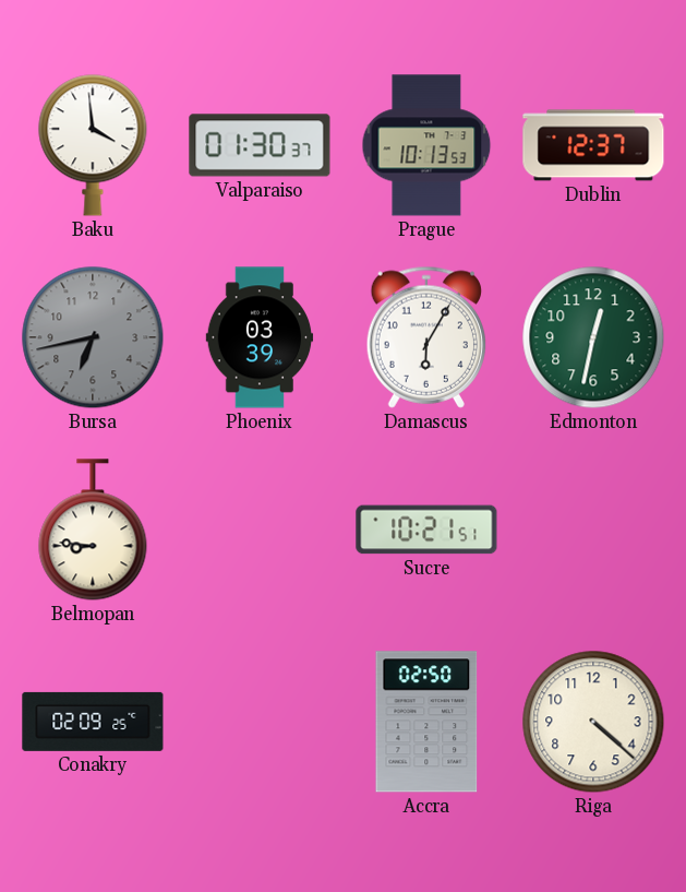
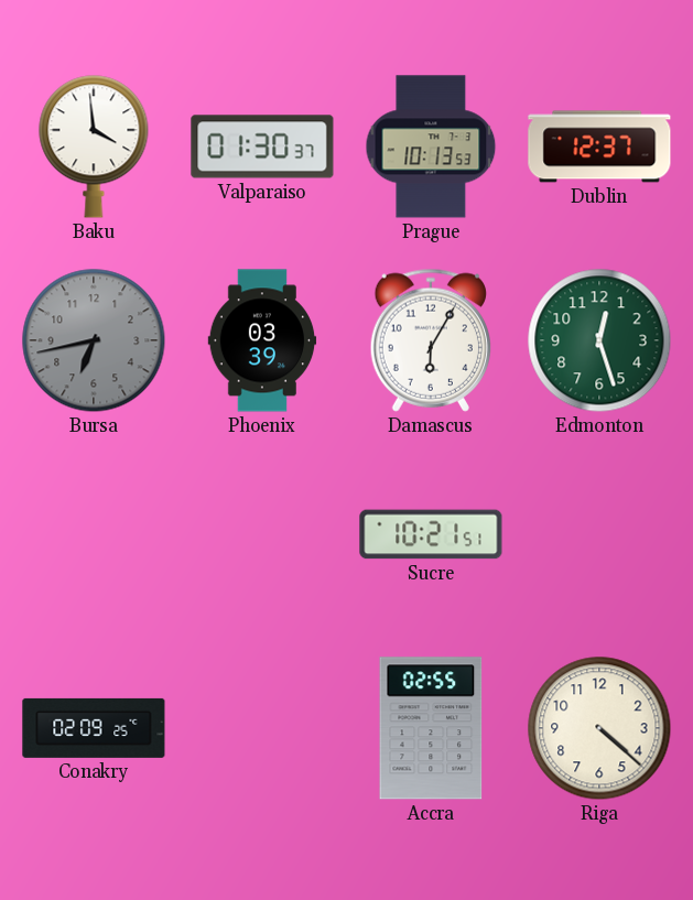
Edmonton: 12:32 -> 12:27 (599, 340)
Belmopan: 8:46 -> none (93, 530)
Accra: 02:50 -> 02:55 (431, 728)
